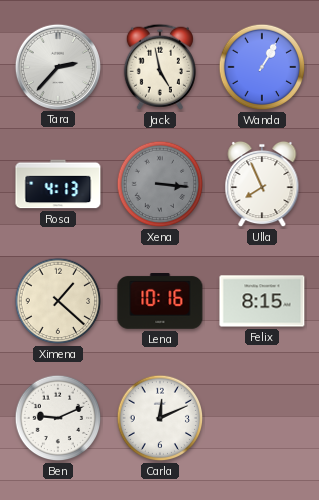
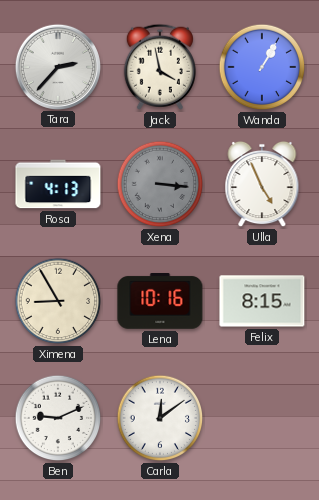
Jack: 4:58 -> 3:58 (160, 67)
Ulla: 7:56 -> 4:56 (262, 184)
Ximena: 1:22 -> 8:55 (58, 301)
Carla: 12:11 -> 12:09 (160, 418)
